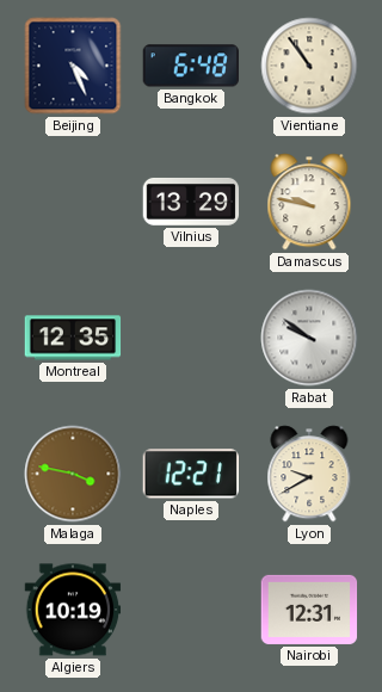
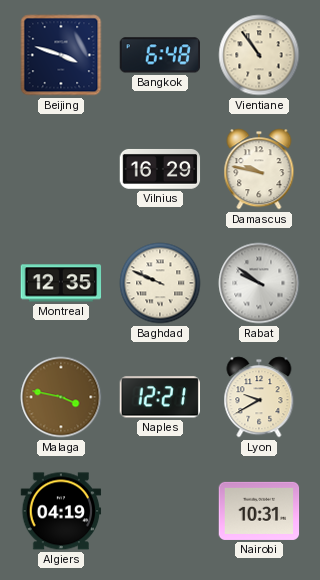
Beijing: 4:26 -> 3:48 (61, 55)
Vilnius: 13:29 -> 16:29 (160, 169)
Baghdad: none -> 9:49 (160, 283)
Algiers: 10:19 -> 04:19 (61, 511)
Nairobi: 12:31 -> 10:31 (259, 511)
